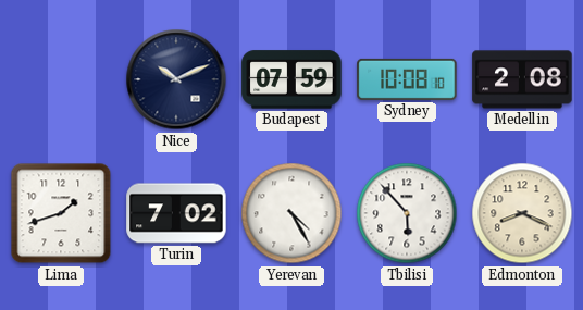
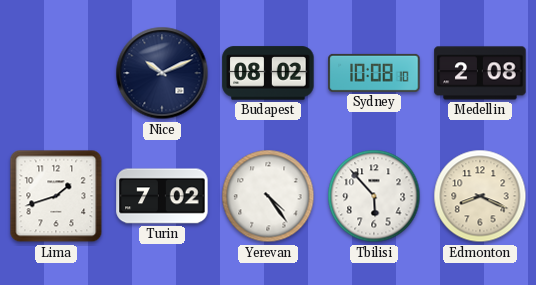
Budapest: 07:59 -> 08:02 (268, 73)
Yerevan: 4:25 -> 4:24 (268, 196)
